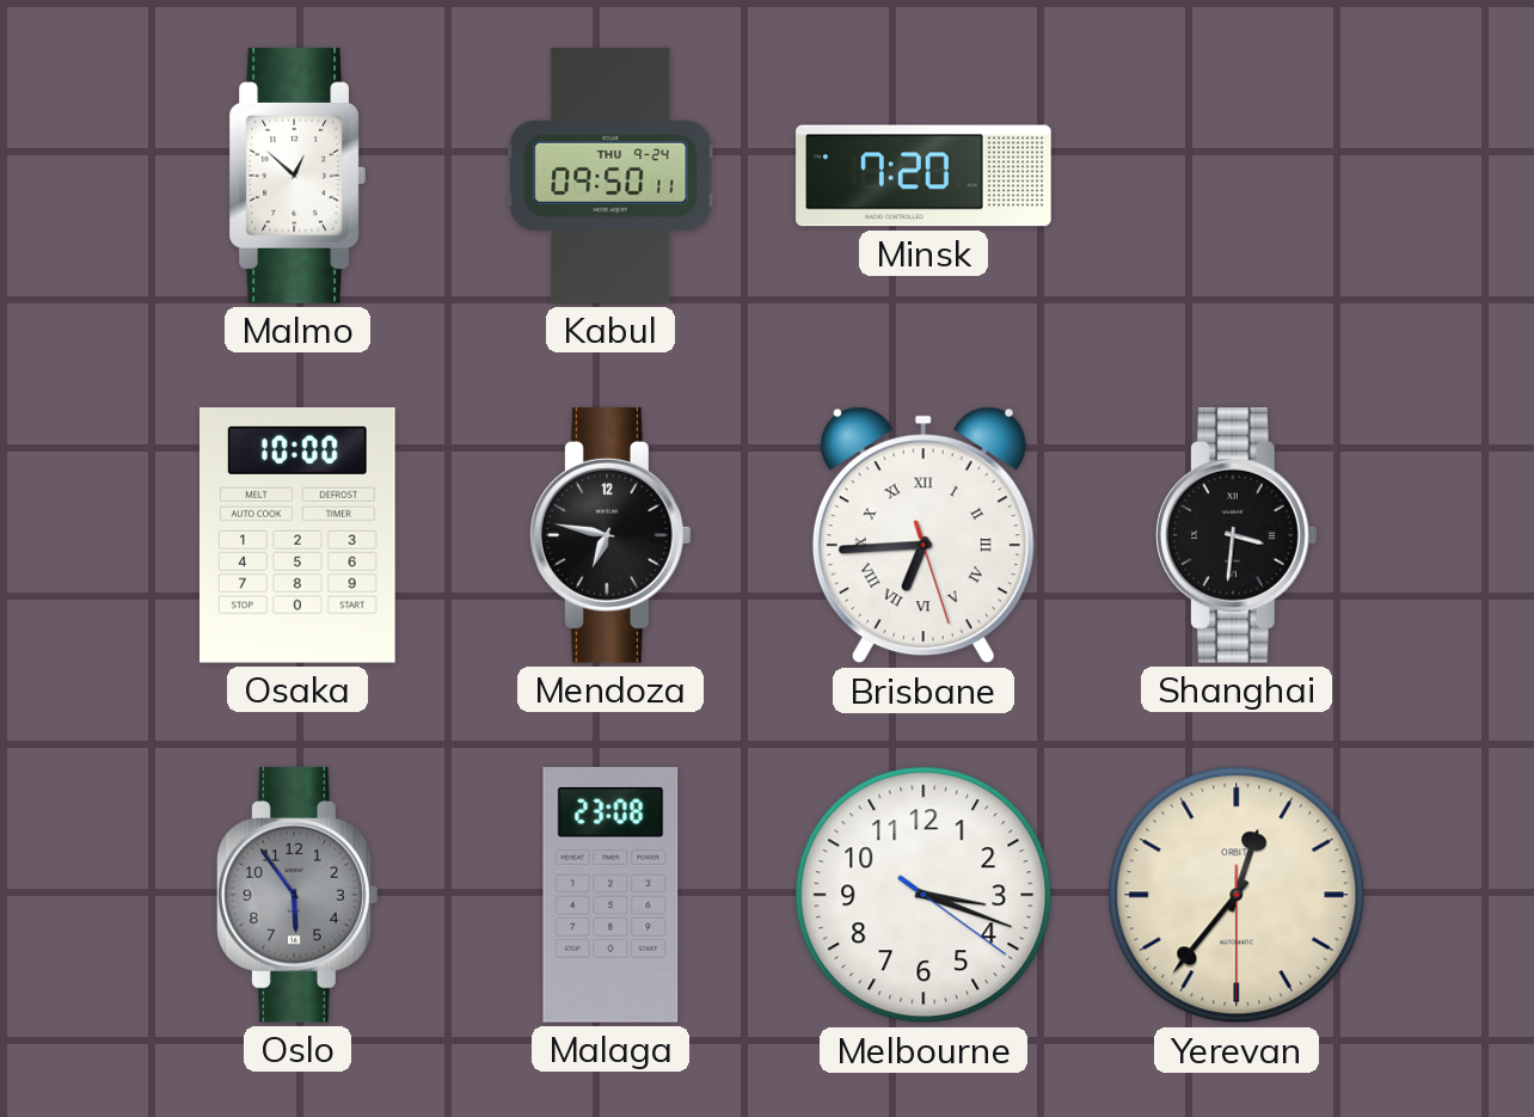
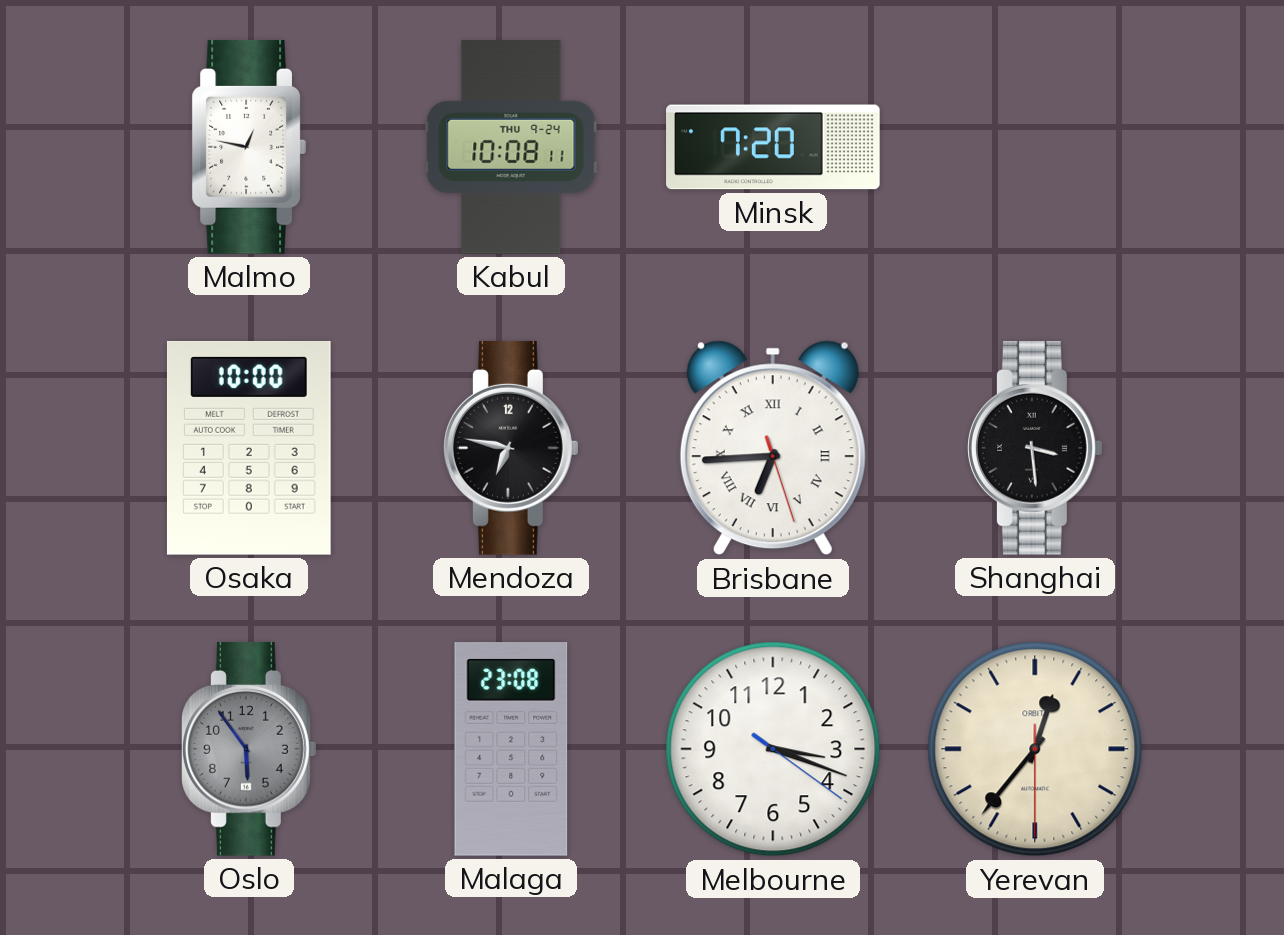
Malmo: 12:52 -> 12:47 (249, 147)
Kabul: 09:50 -> 10:08 (511, 147)
Shanghai: 3:31 -> 3:29 (1036, 448)
